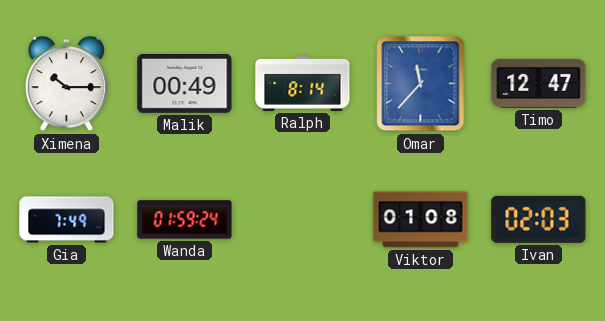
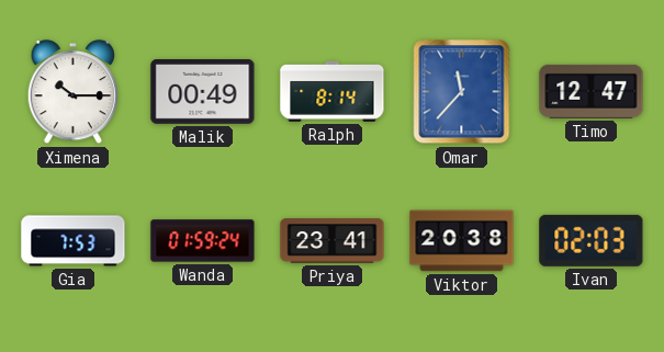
Gia: 7:49 -> 7:53 (74, 241)
Priya: none -> 23:41 (333, 241)
Viktor: 01:08 -> 20:38 (462, 241)
